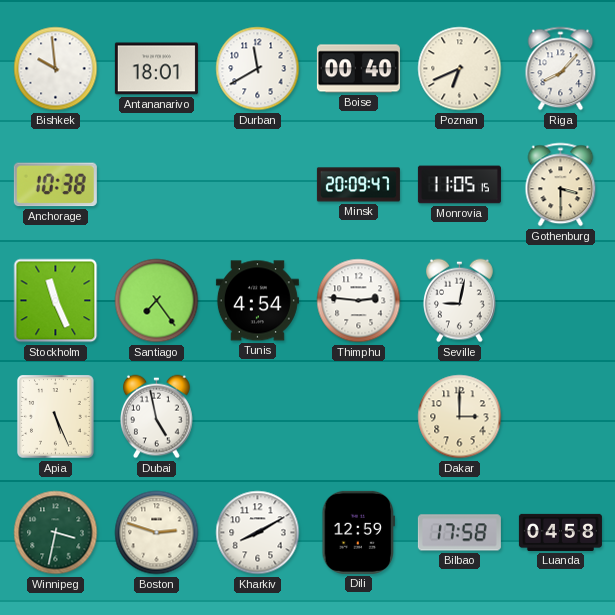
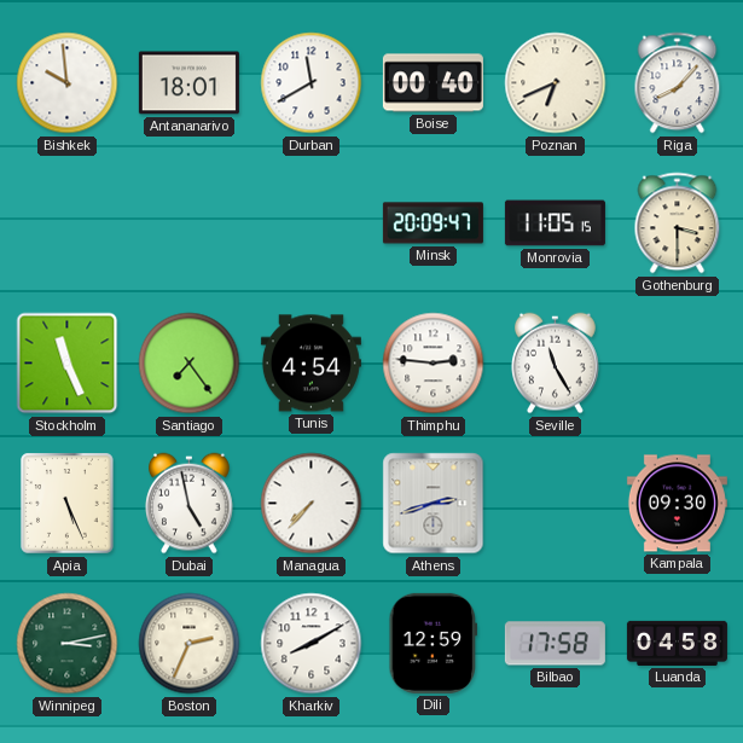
Anchorage: 10:38 -> none (55, 185)
Seville: 9:02 -> 11:25 (556, 364)
Managua: none -> 7:37 (312, 504)
Athens: none -> 2:42 (434, 504)
Dakar: 3:00 -> none (460, 417)
Kampala: none -> 09:30 (677, 504)
Winnipeg: 3:32 -> 3:13 (68, 644)
Boston: 2:48 -> 2:34 (190, 644)
